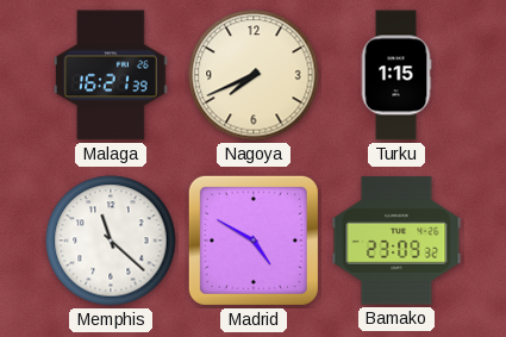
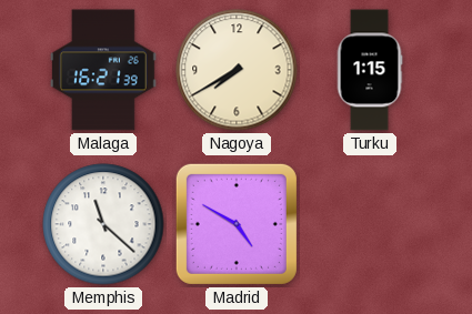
Nagoya: 7:41 -> 7:40 (237, 70)
Bamako: 23:09 -> none (396, 241)
